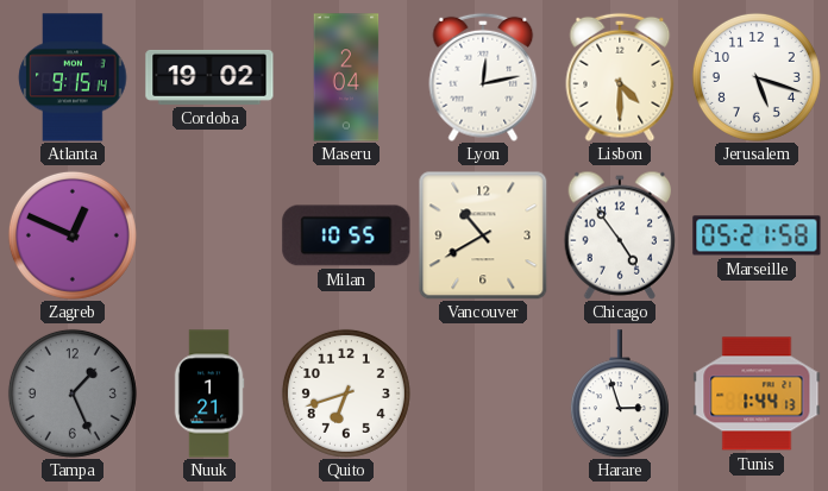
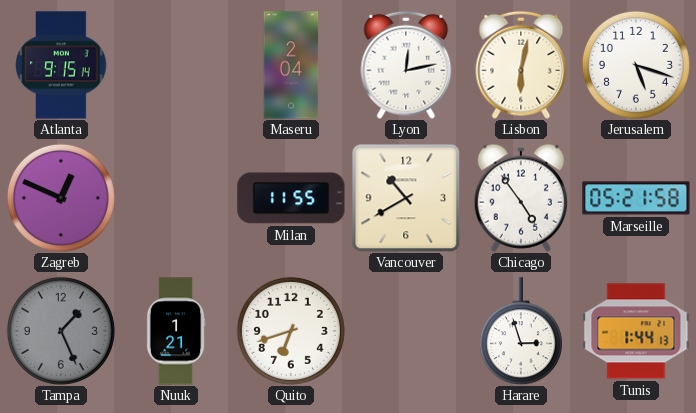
Cordoba: 19:02 -> none (209, 77)
Lisbon: 4:30 -> 6:02 (521, 65)
Milan: 10:55 -> 11:55 (291, 198)
